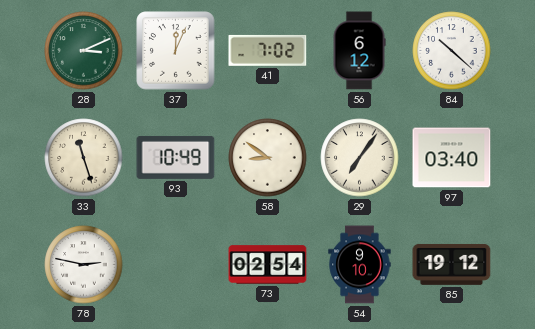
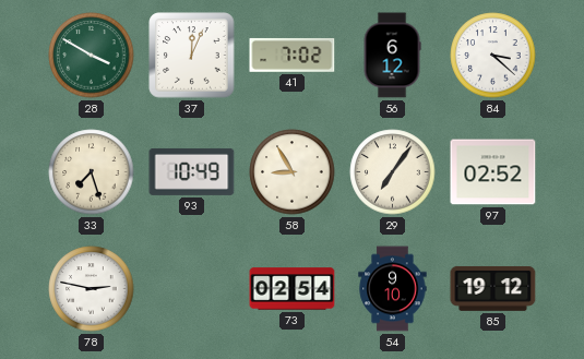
28: 3:11 -> 3:50 (92, 56)
84: 10:22 -> 3:22 (493, 56)
33: 11:27 -> 7:27 (92, 172)
58: 8:51 -> 8:55 (293, 172)
97: 03:40 -> 02:52 (493, 172)
